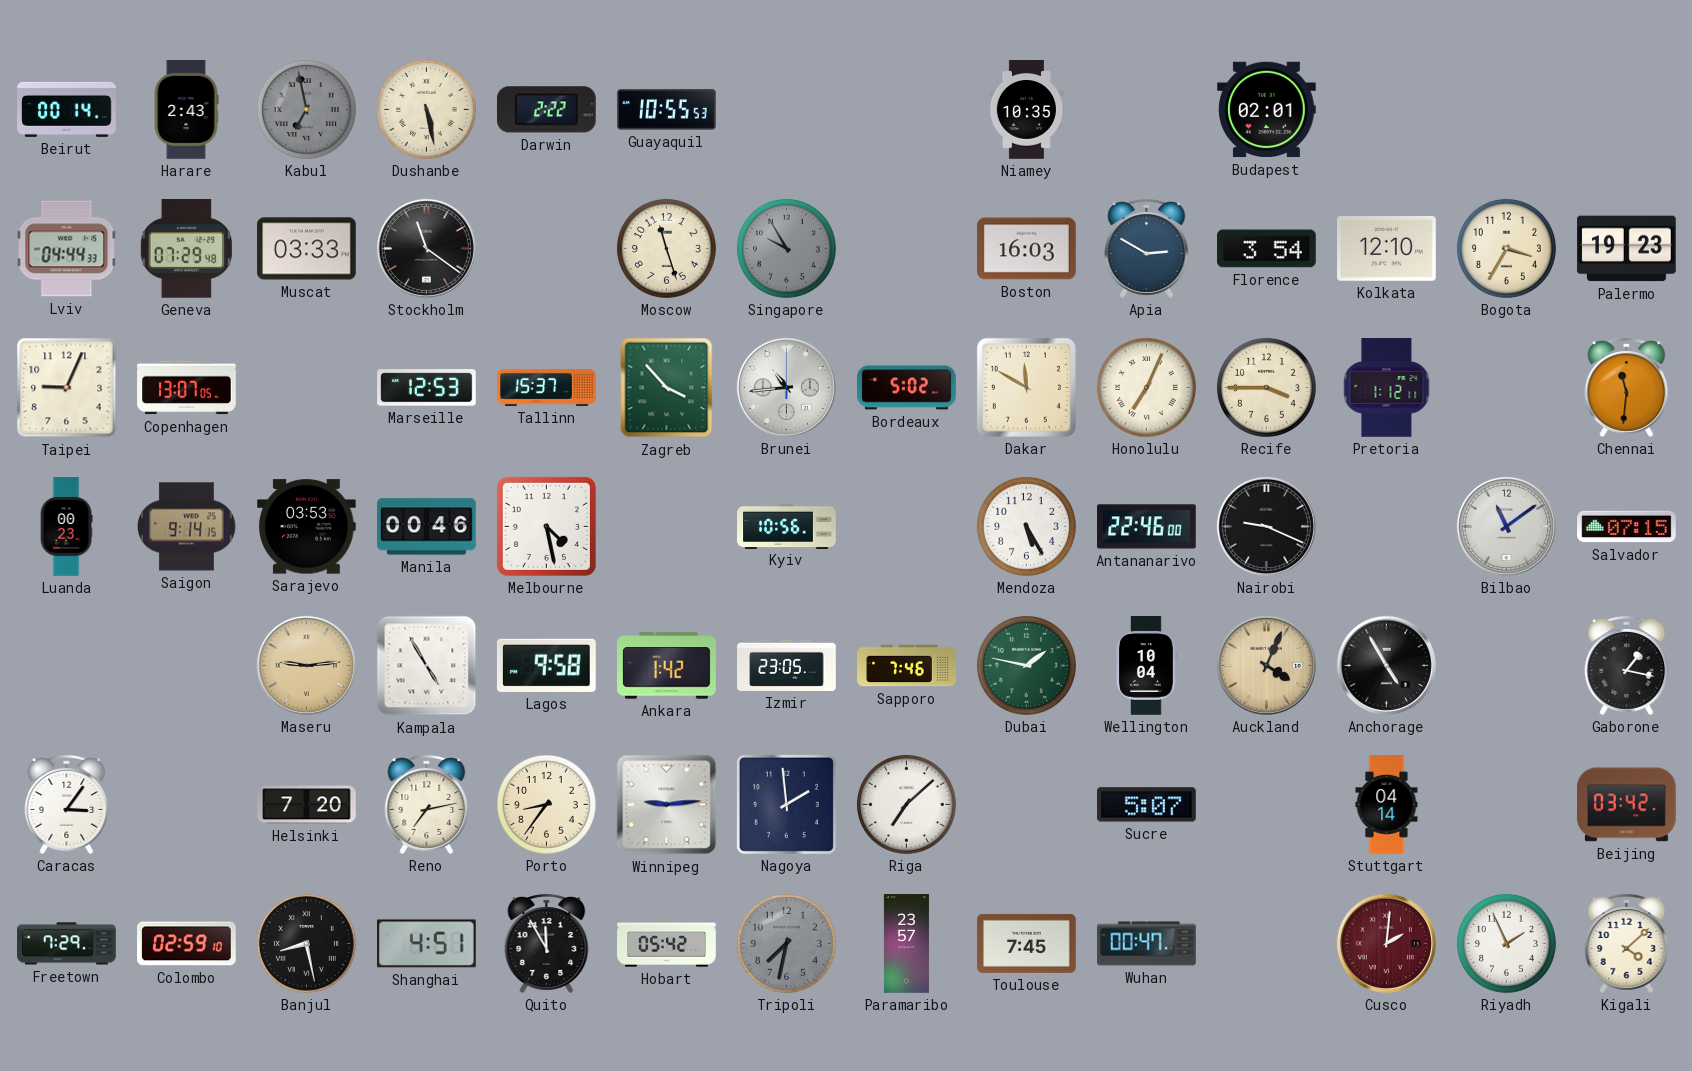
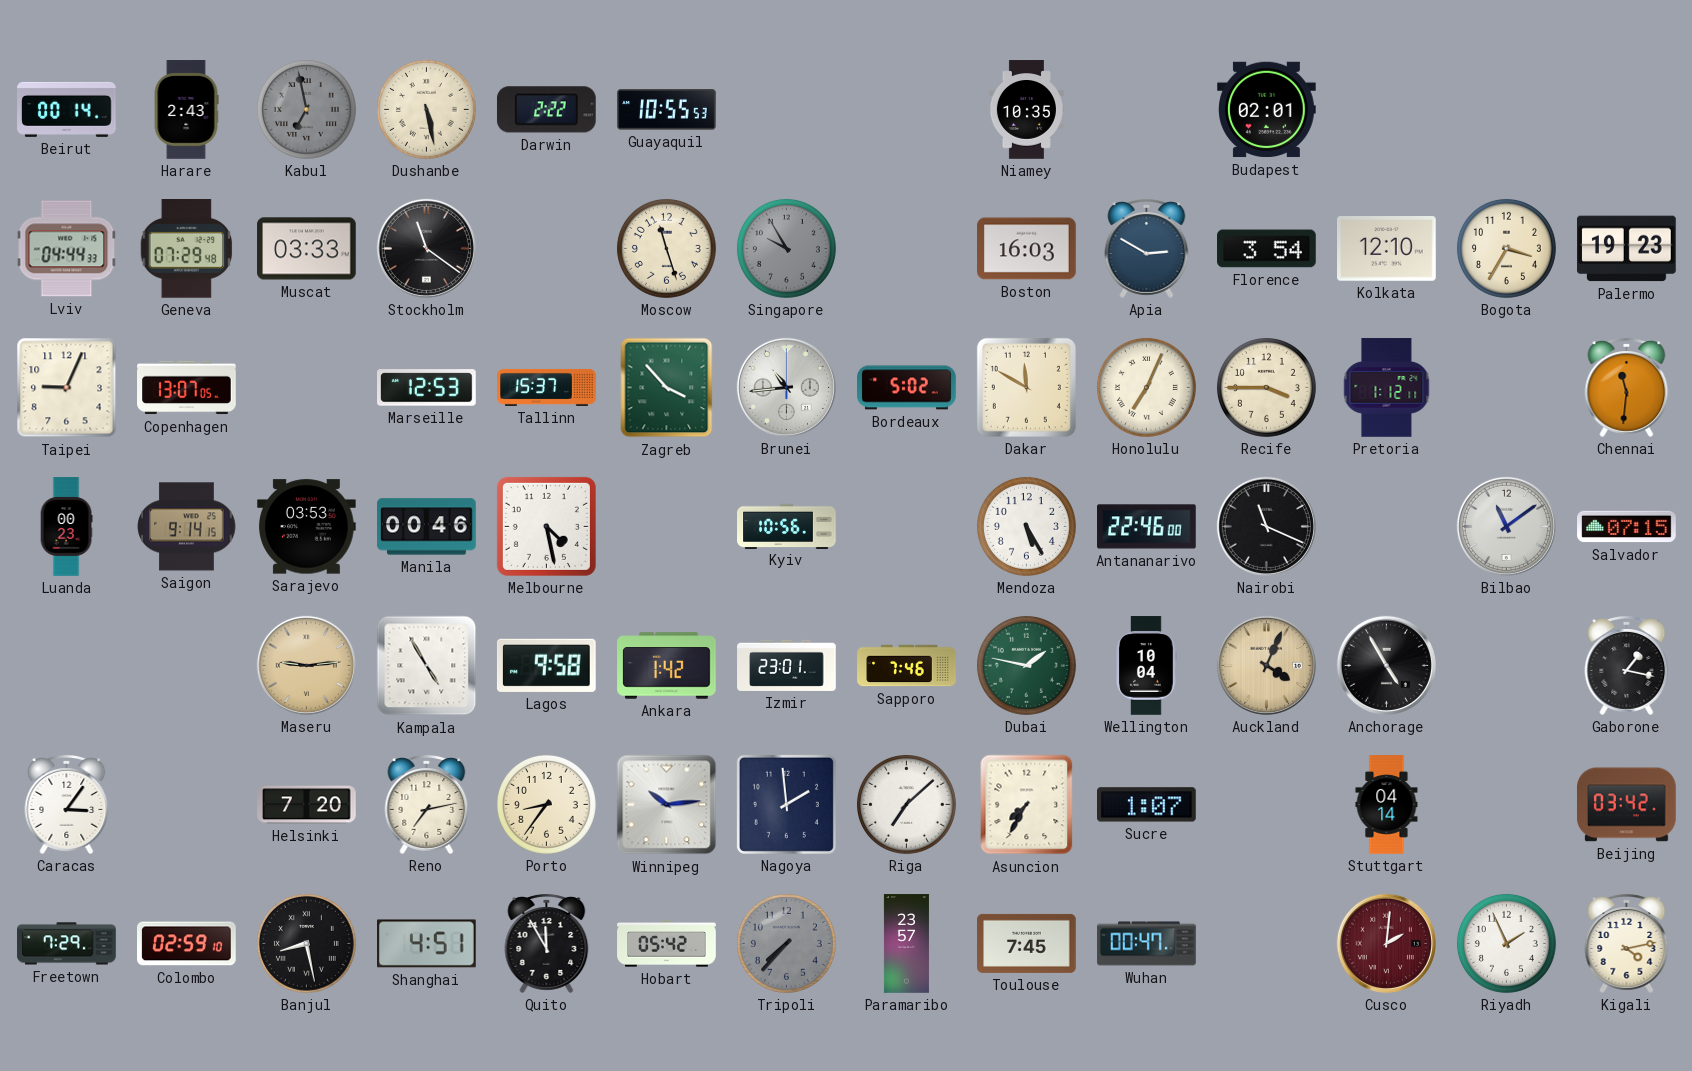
Nairobi: 9:19 -> 11:19 (1266, 526)
Izmir: 23:05 -> 23:01 (787, 665)
Winnipeg: 9:14 -> 10:14 (667, 805)
Asuncion: none -> 7:35 (1027, 805)
Sucre: 5:07 -> 1:07 (1147, 805)
Tripoli: 7:32 -> 7:37 (786, 943)
Kigali: 4:08 -> 4:13 (1627, 943)
